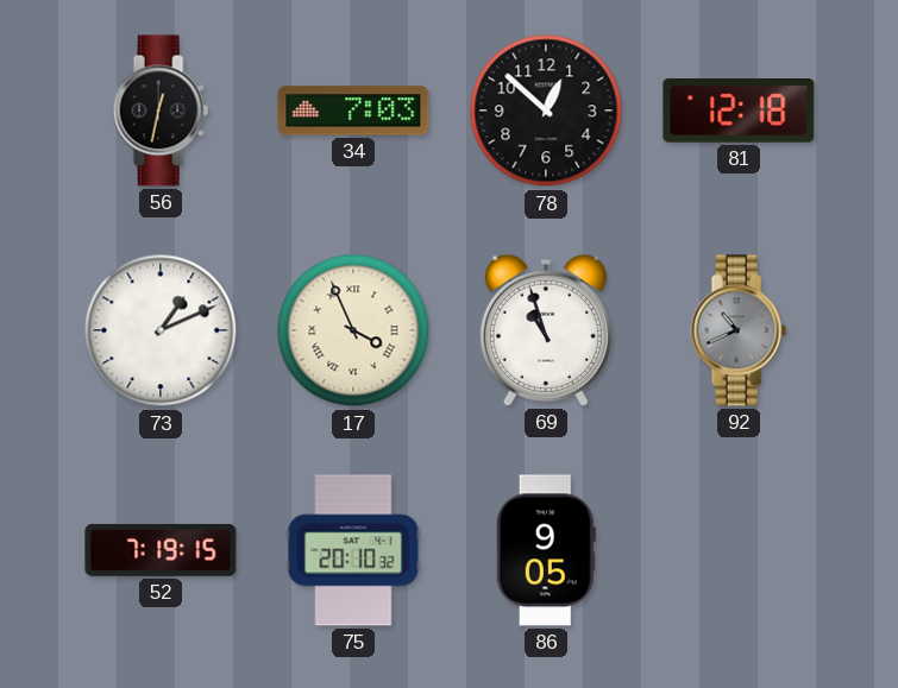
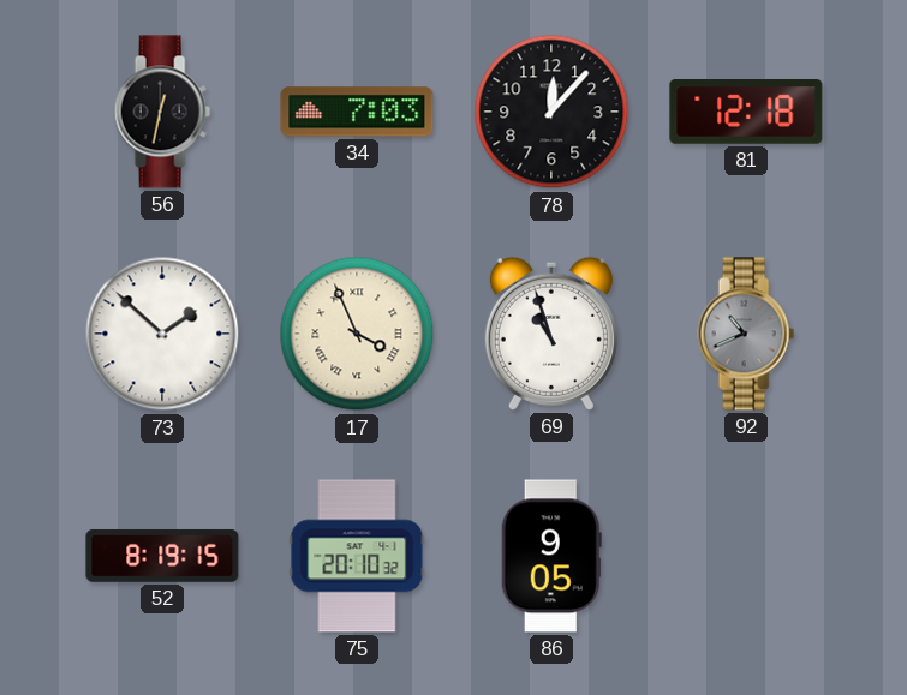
78: 12:52 -> 12:07 (551, 112)
73: 1:11 -> 1:52 (162, 334)
52: 7:19 -> 8:19 (162, 556)
